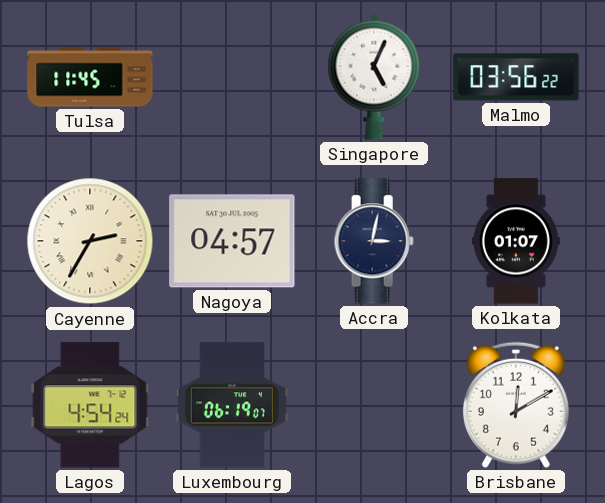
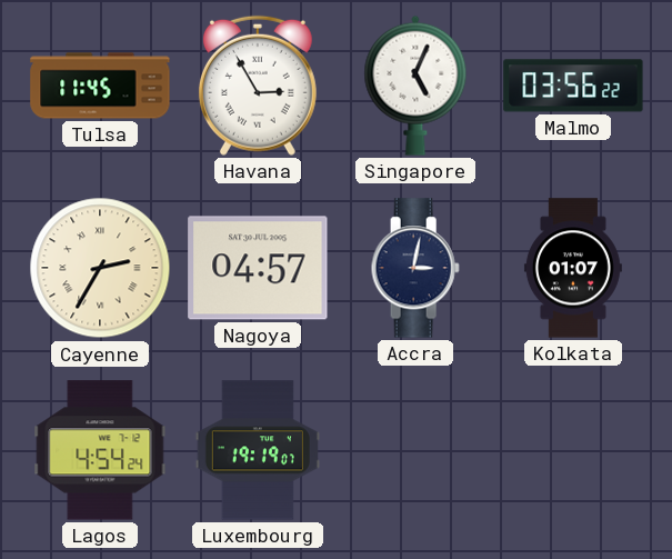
Havana: none -> 2:55 (258, 86)
Luxembourg: 06:19 -> 19:19 (258, 450)
Brisbane: 12:10 -> none (516, 405)
